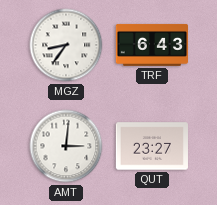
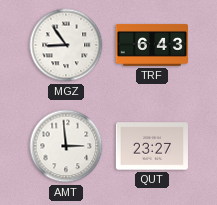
MGZ: 8:36 -> 8:54 (66, 45)
AMT: 3:01 -> 2:59 (66, 146)
